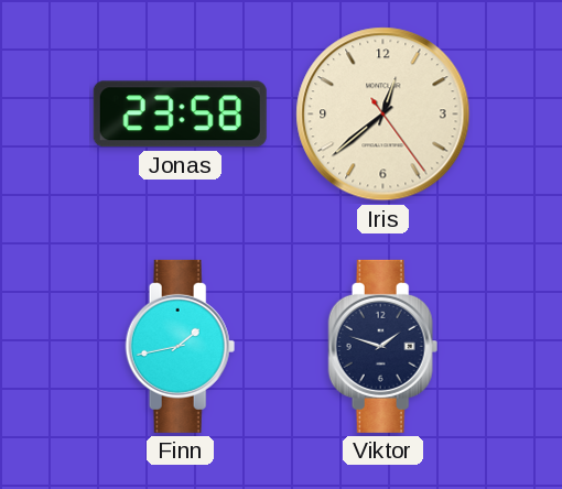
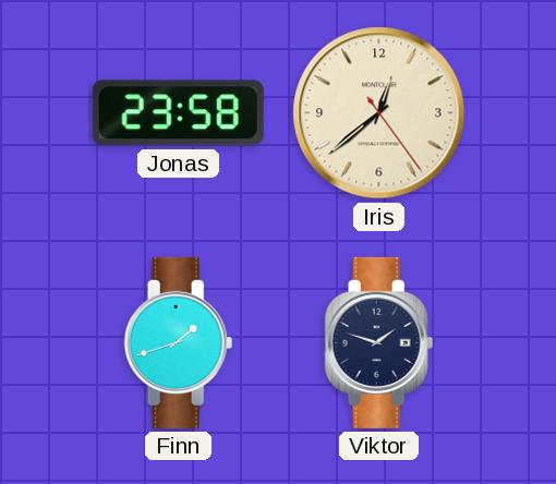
Finn: 1:43 -> 1:42 (179, 342)
